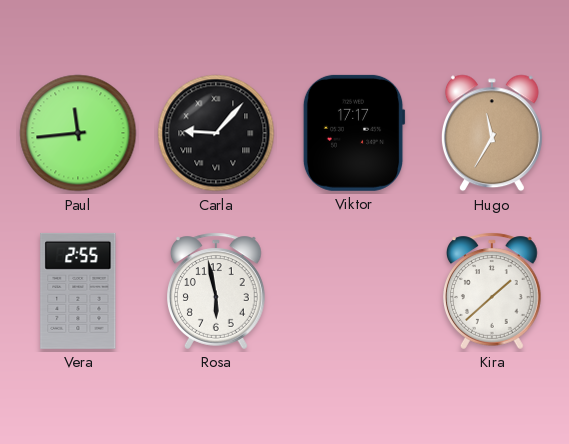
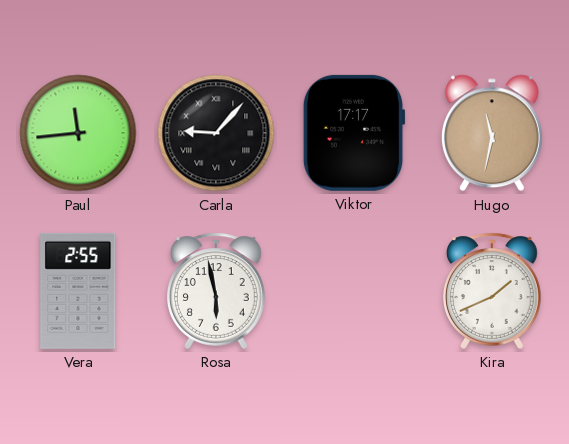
Hugo: 11:35 -> 11:32 (492, 133)
Kira: 1:38 -> 1:41 (493, 291)
